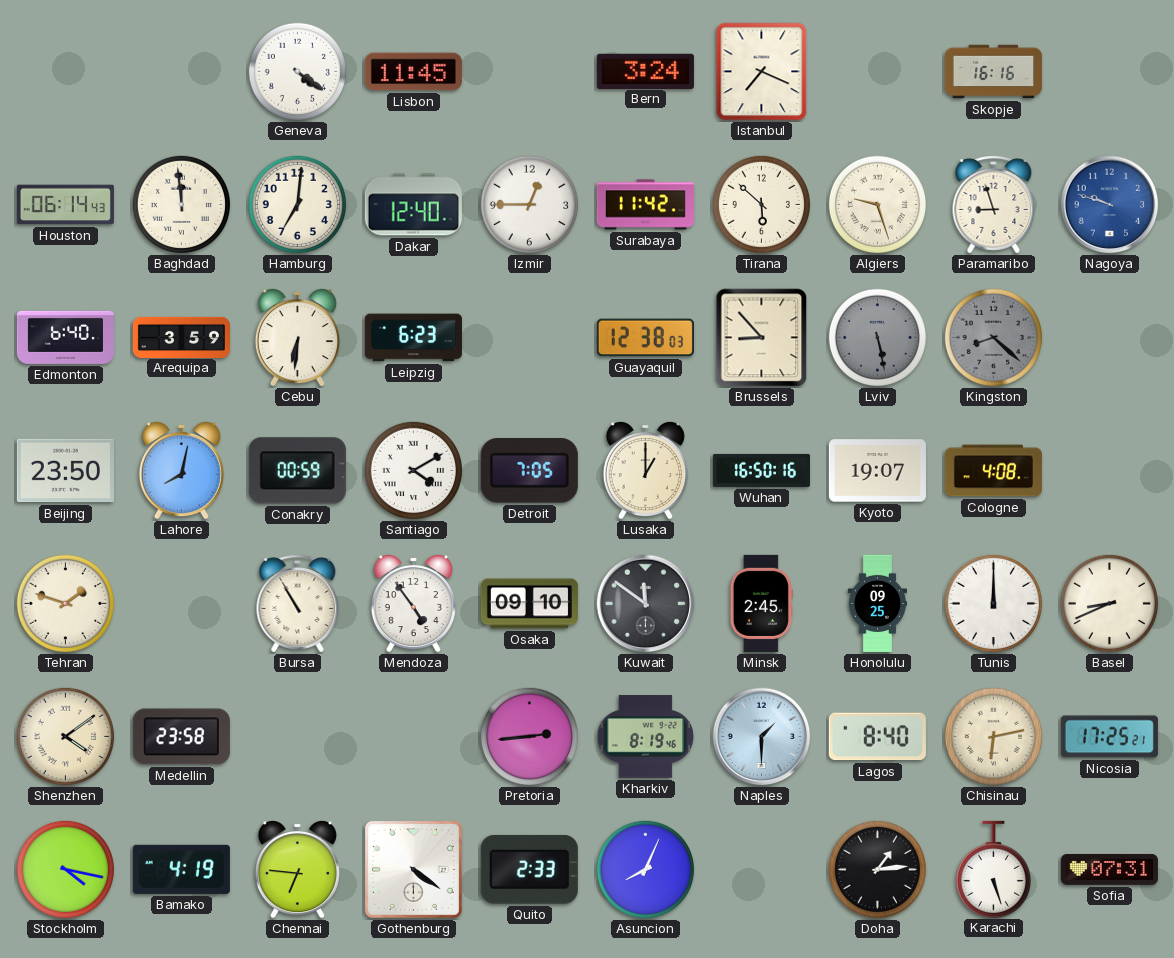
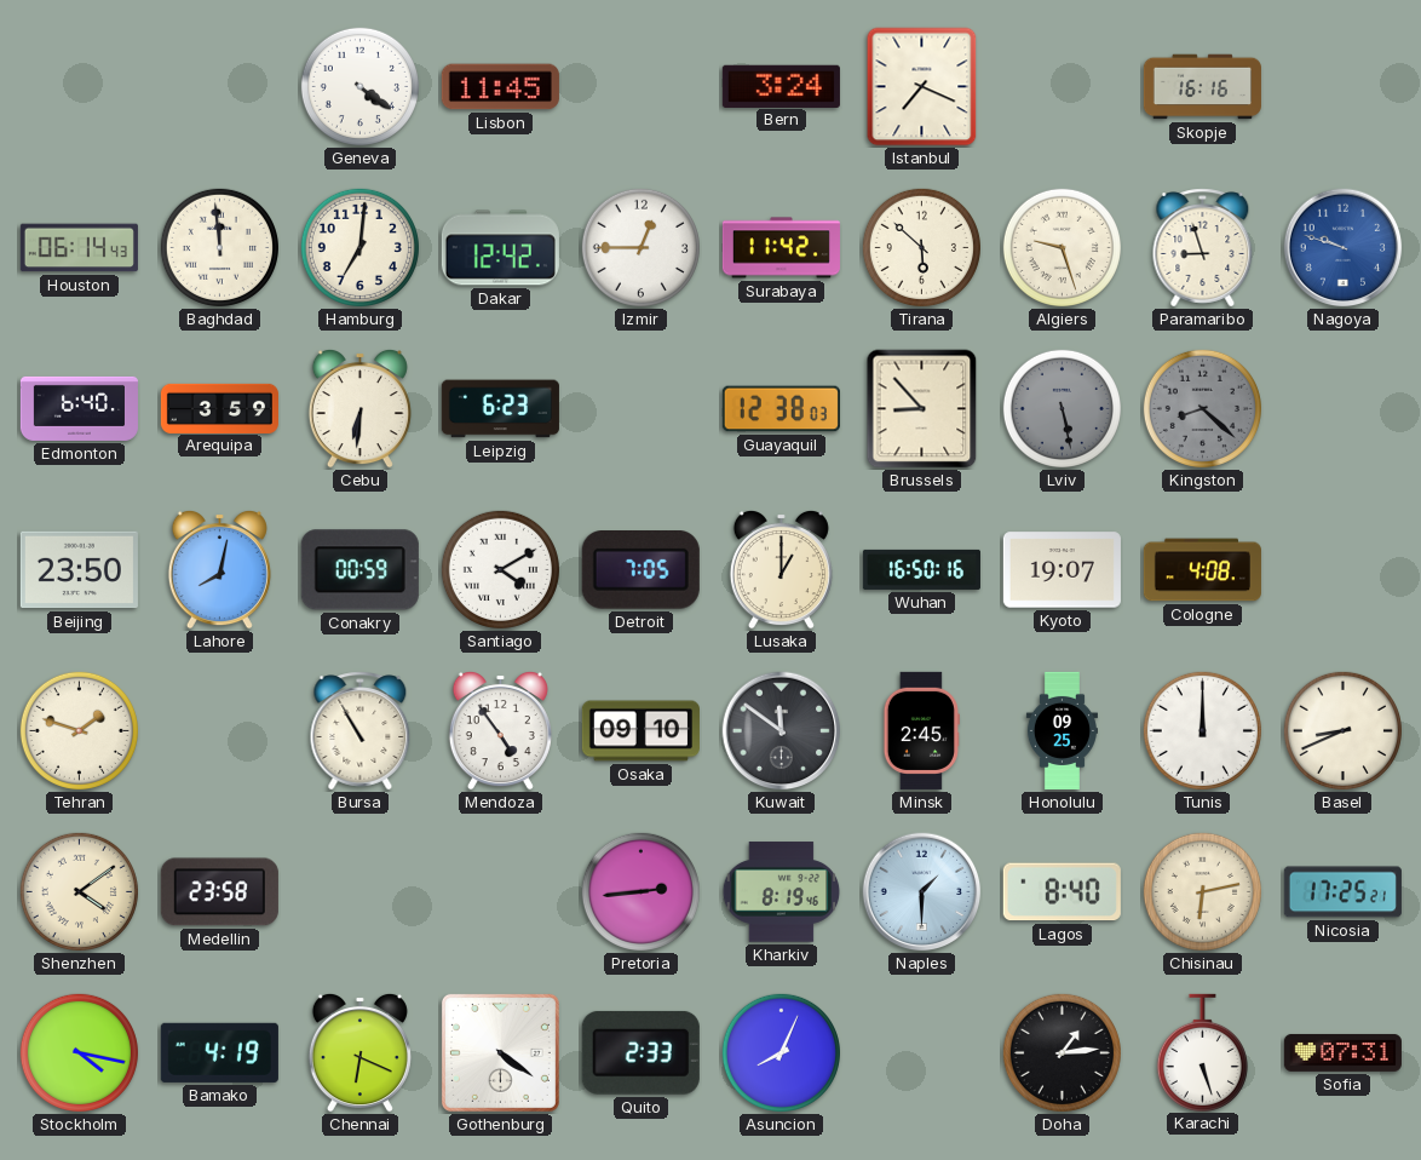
Dakar: 12:40 -> 12:42 (500, 248)
Chennai: 6:46 -> 6:19 (359, 1052)
